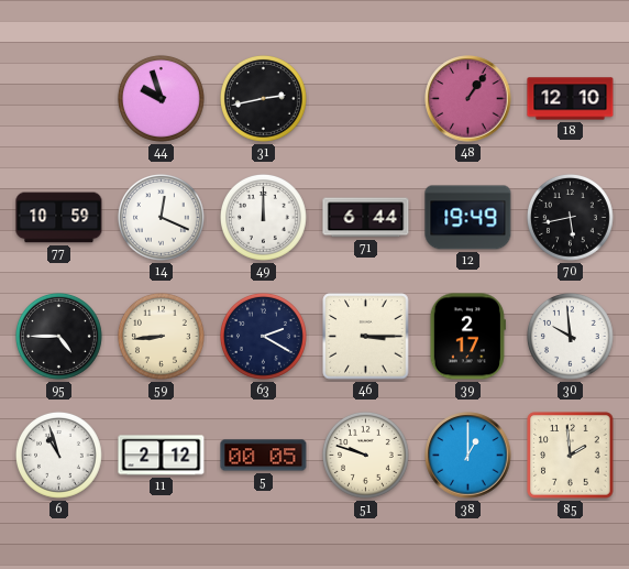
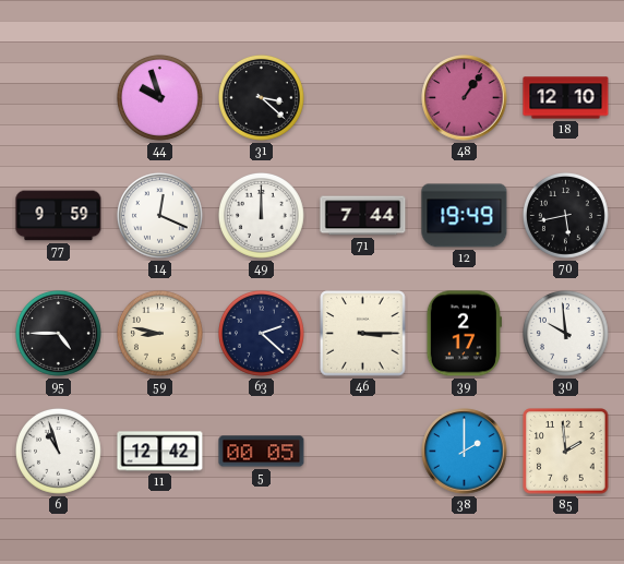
31: 2:43 -> 3:22 (261, 98)
77: 10:59 -> 9:59 (59, 216)
71: 6:44 -> 7:44 (363, 216)
59: 8:44 -> 8:47 (159, 334)
63: 2:20 -> 2:22 (261, 334)
11: 2:12 -> 12:42 (160, 452)
51: 9:48 -> none (365, 456)
38: 1:00 -> 2:00 (465, 452)
